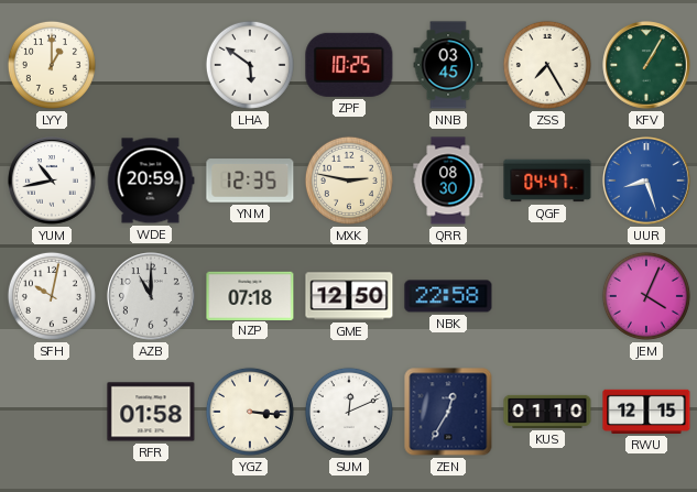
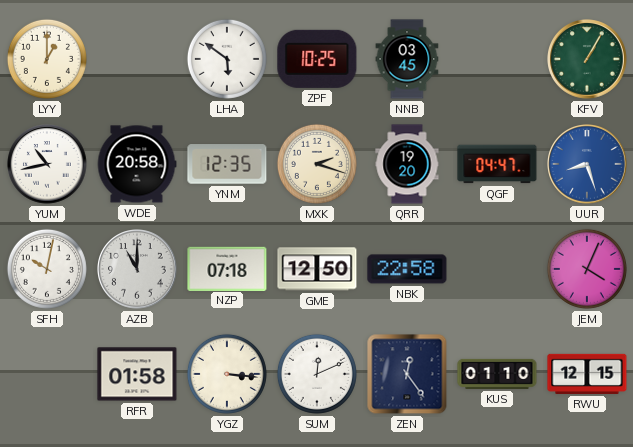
ZSS: 7:25 -> none (547, 65)
WDE: 20:59 -> 20:58 (137, 164)
MXK: 2:47 -> 2:18 (317, 164)
QRR: 08:30 -> 19:20 (407, 164)
ZEN: 12:35 -> 12:24 (407, 374)
